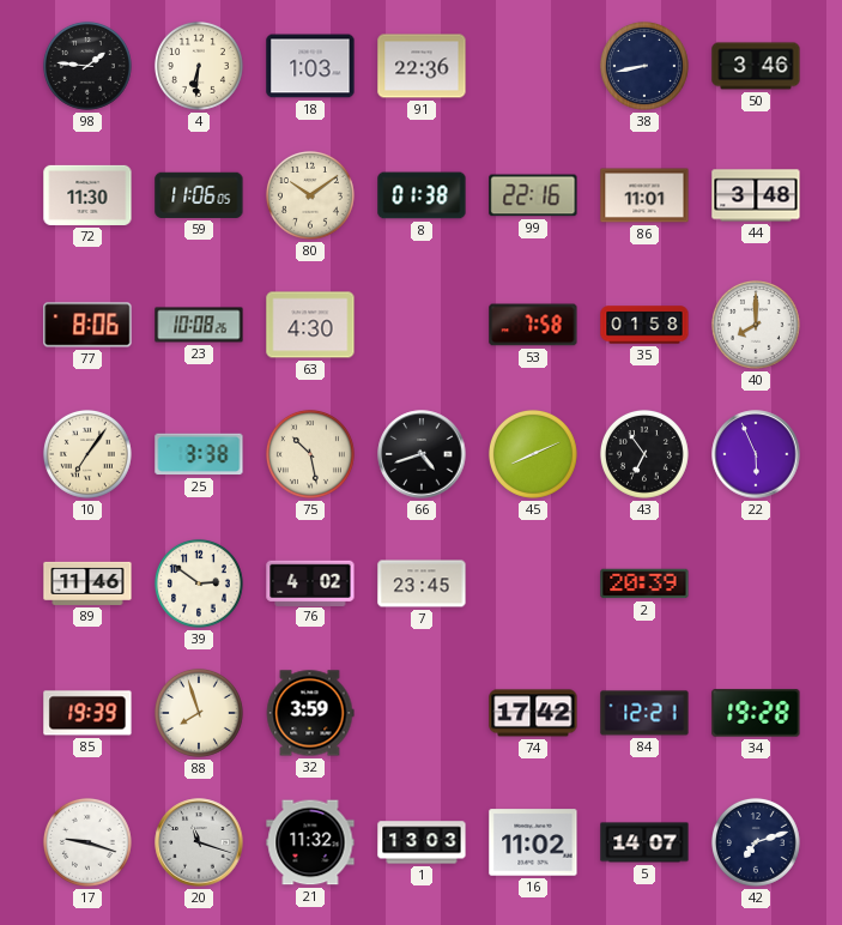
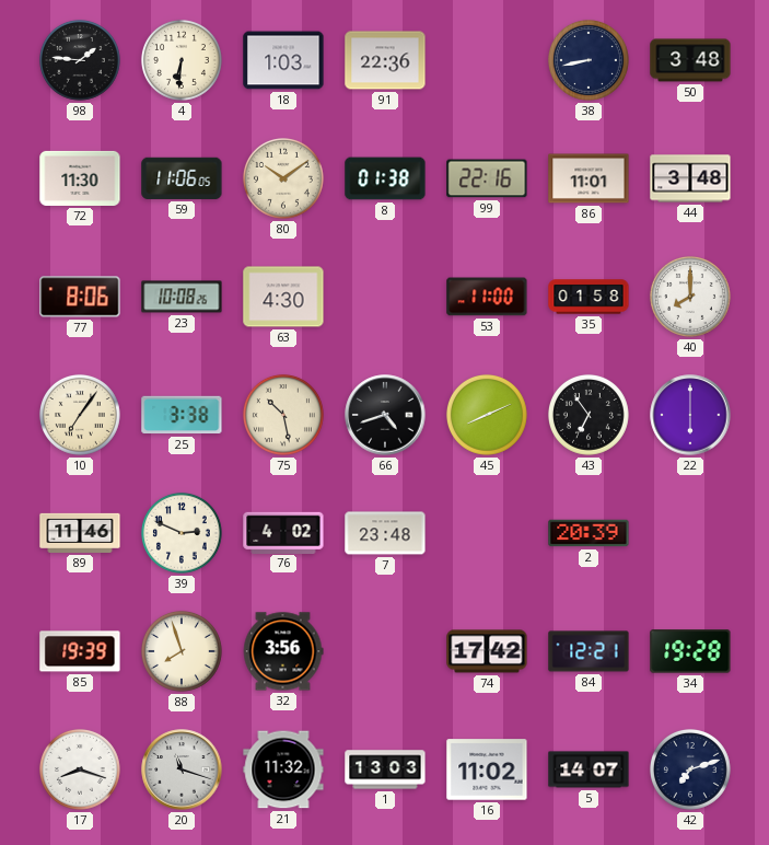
50: 3:46 -> 3:48 (690, 60)
53: 7:58 -> 11:00 (487, 297)
22: 5:56 -> 6:00 (690, 415)
39: 2:51 -> 2:49 (182, 533)
7: 23:45 -> 23:48 (385, 533)
32: 3:59 -> 3:56 (283, 651)
17: 9:18 -> 8:18 (80, 769)
